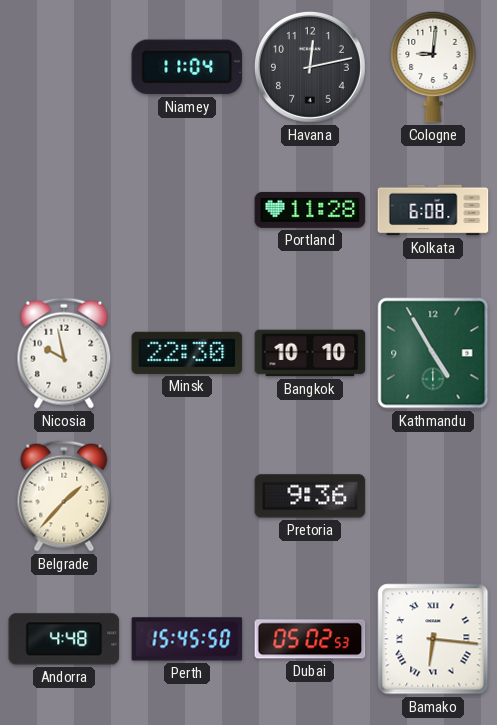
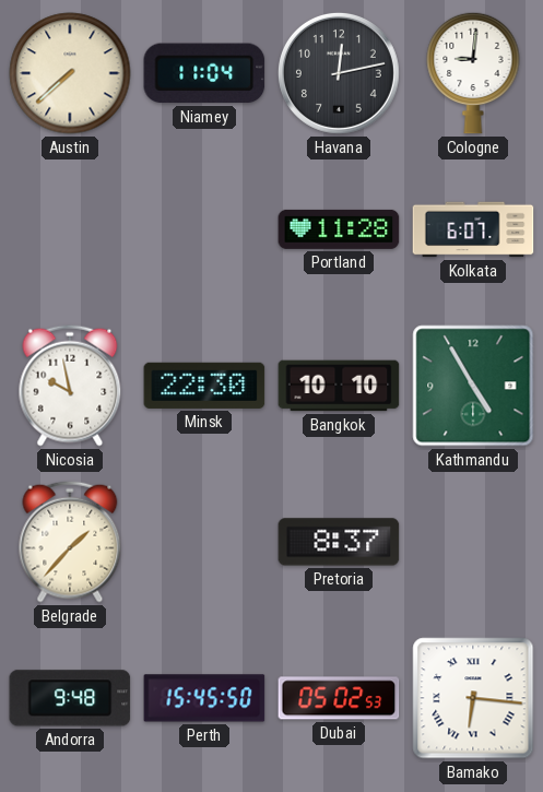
Austin: none -> 7:38 (70, 73)
Kolkata: 6:08 -> 6:07 (473, 229)
Pretoria: 9:36 -> 8:37 (339, 542)
Andorra: 4:48 -> 9:48 (70, 698)
